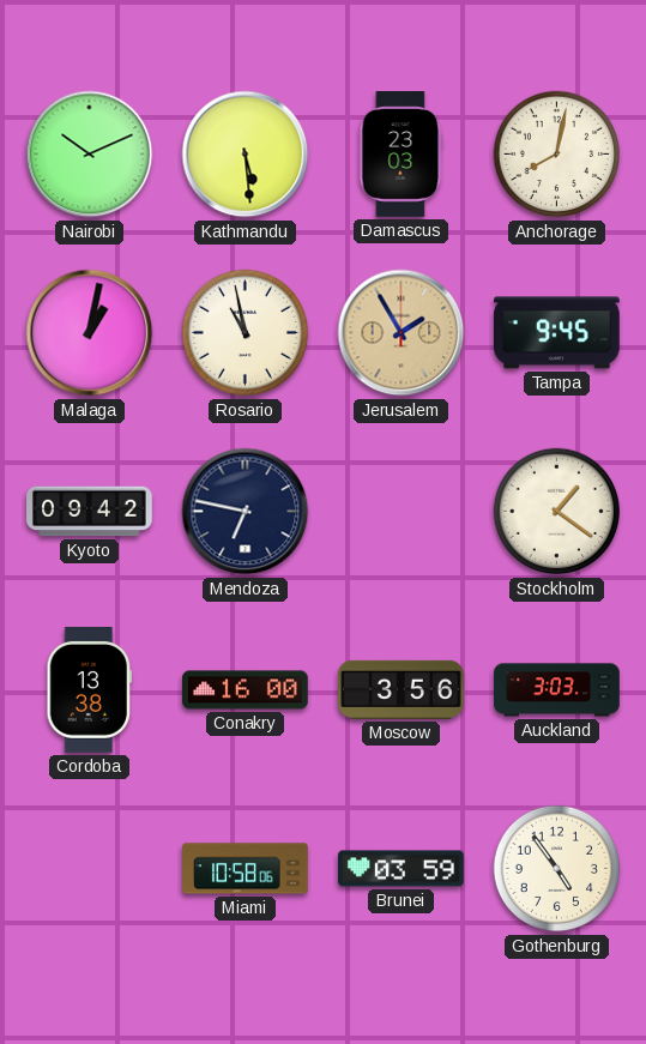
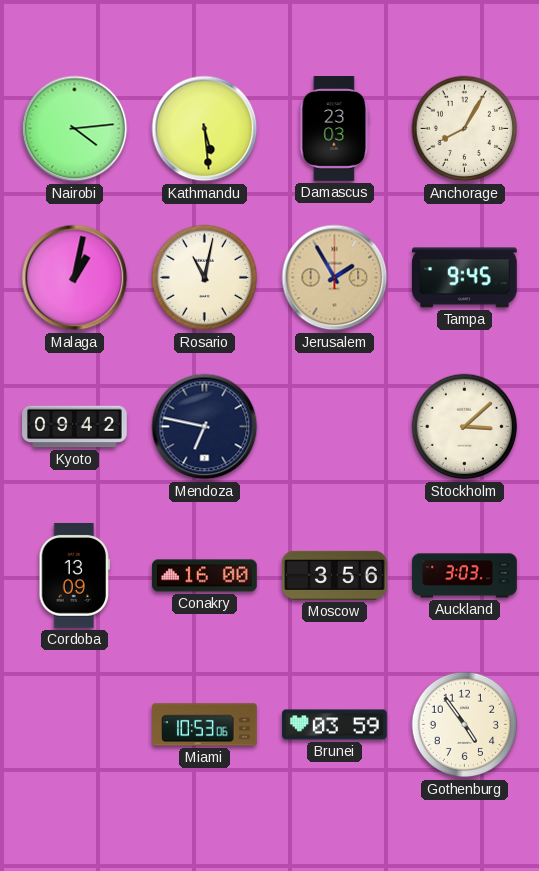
Nairobi: 10:11 -> 4:14 (75, 129)
Anchorage: 8:02 -> 8:05 (465, 129)
Rosario: 10:58 -> 11:02 (205, 278)
Stockholm: 1:21 -> 3:08 (465, 427)
Cordoba: 13:38 -> 13:09 (74, 576)
Miami: 10:58 -> 10:53 (205, 725)
